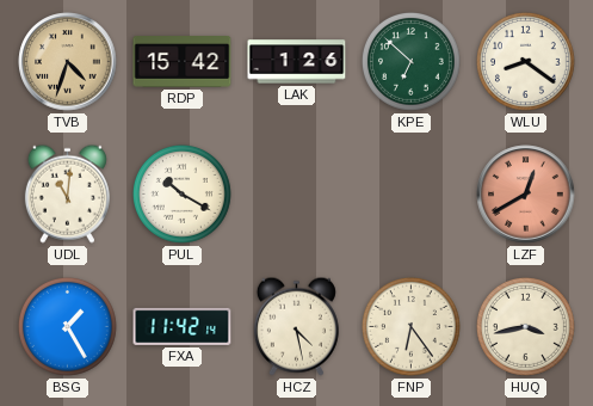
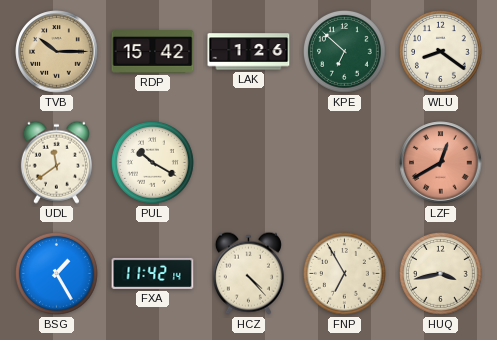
TVB: 4:33 -> 10:15 (57, 52)
UDL: 11:01 -> 11:39 (56, 162)
HCZ: 4:28 -> 4:23 (248, 273)
FNP: 6:24 -> 6:55 (345, 274)
